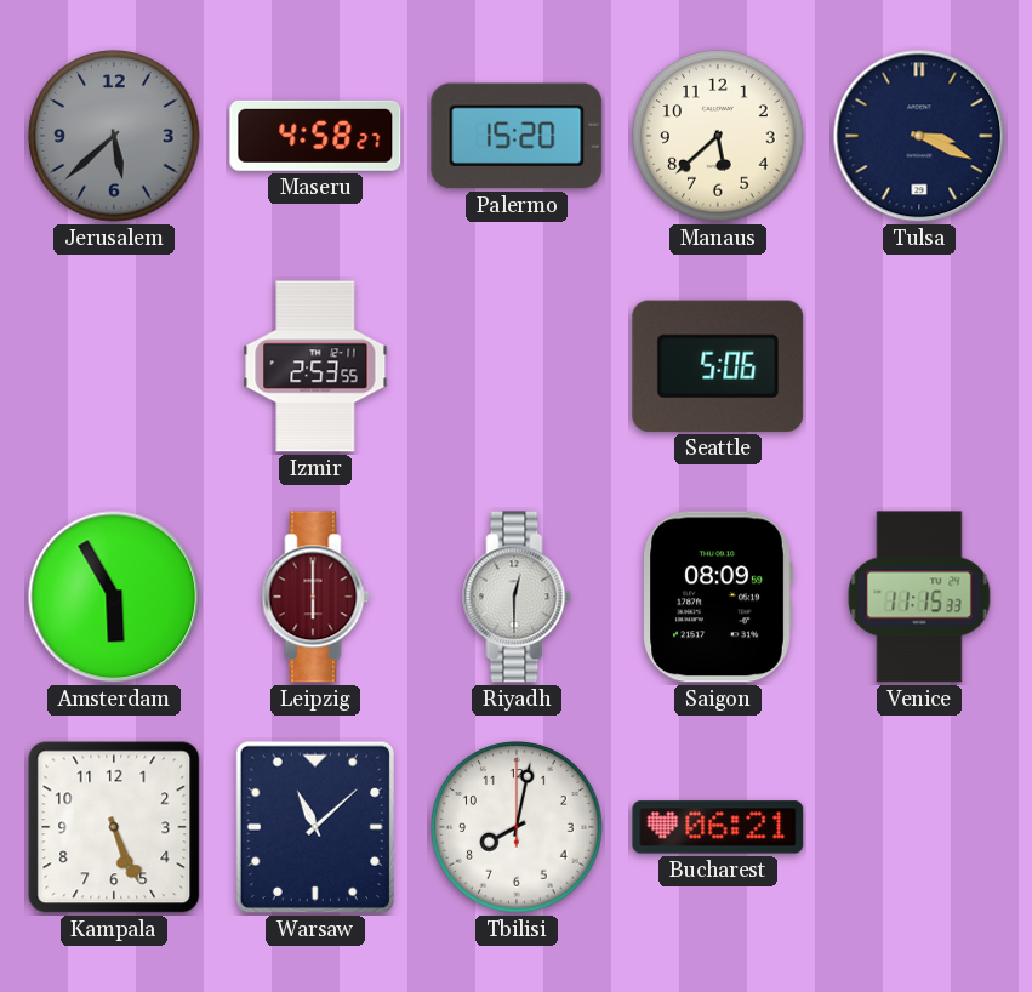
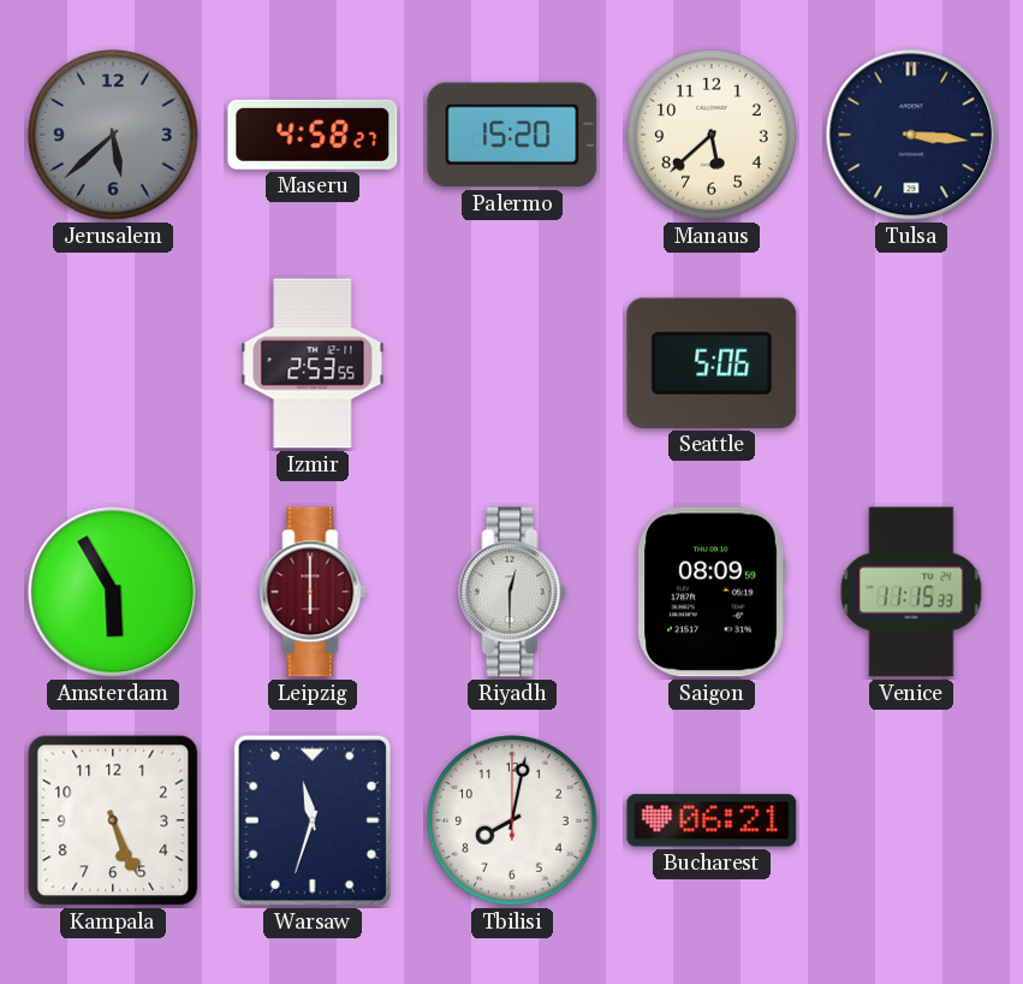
Tulsa: 3:19 -> 3:16 (911, 135)
Warsaw: 11:08 -> 11:33 (311, 820)
